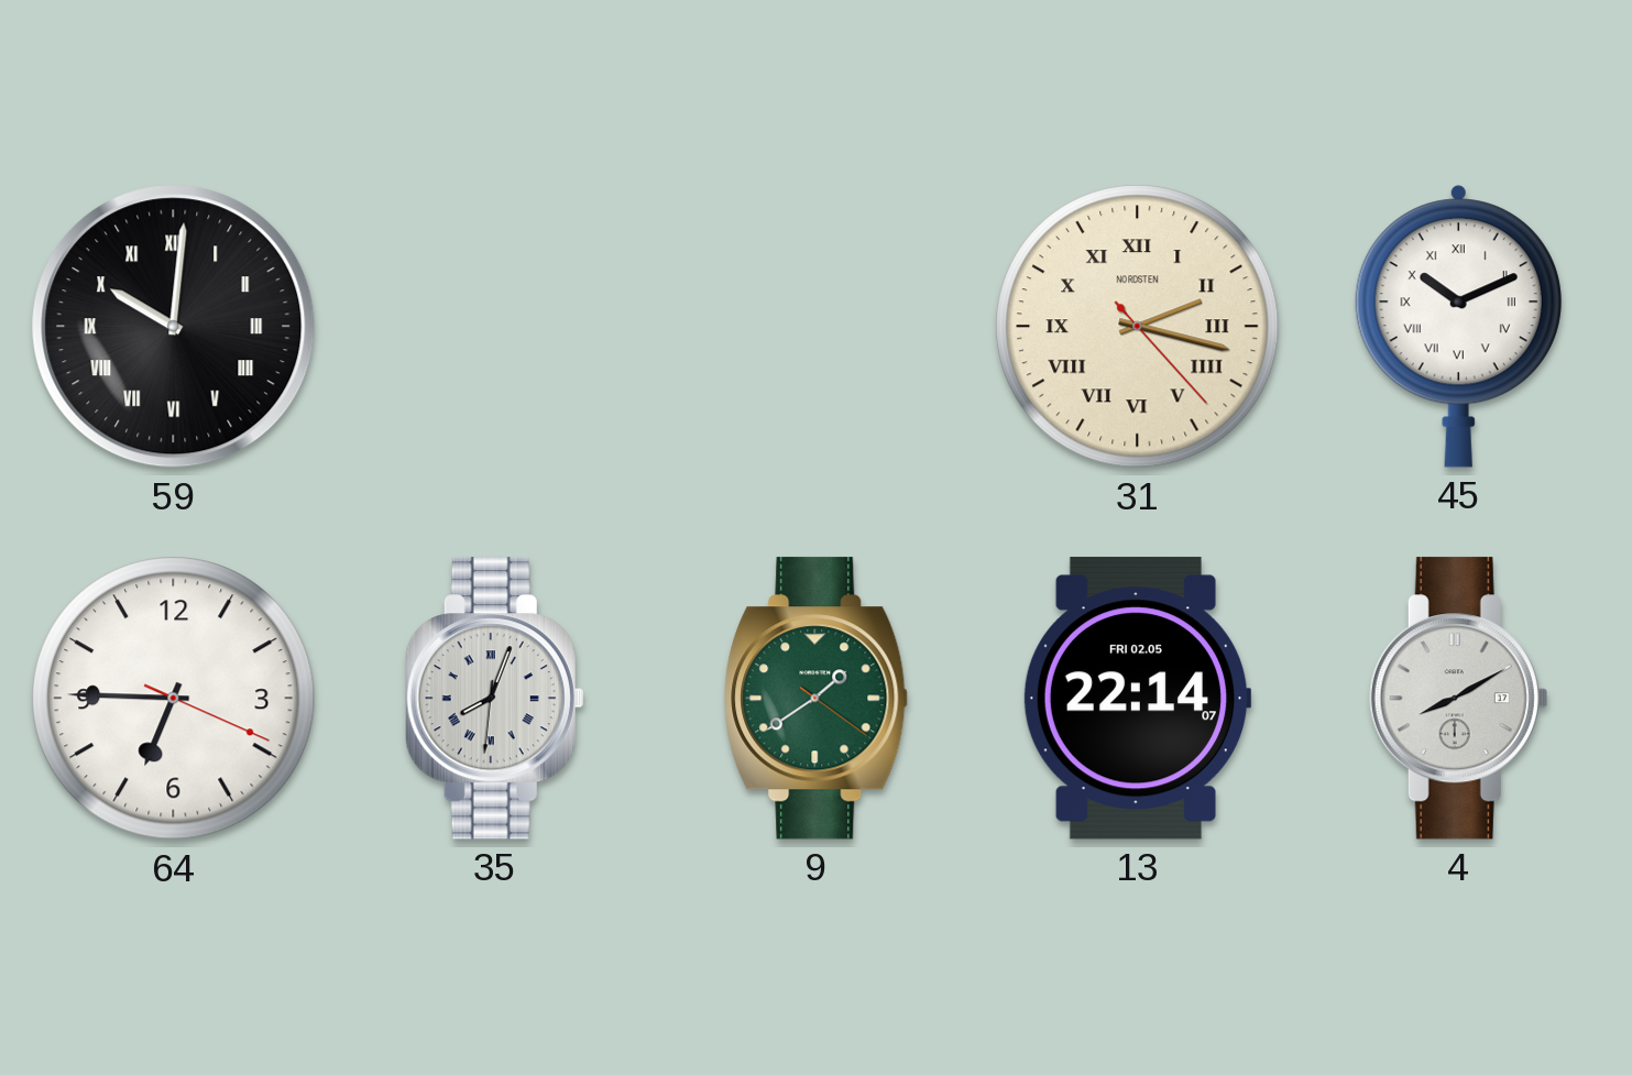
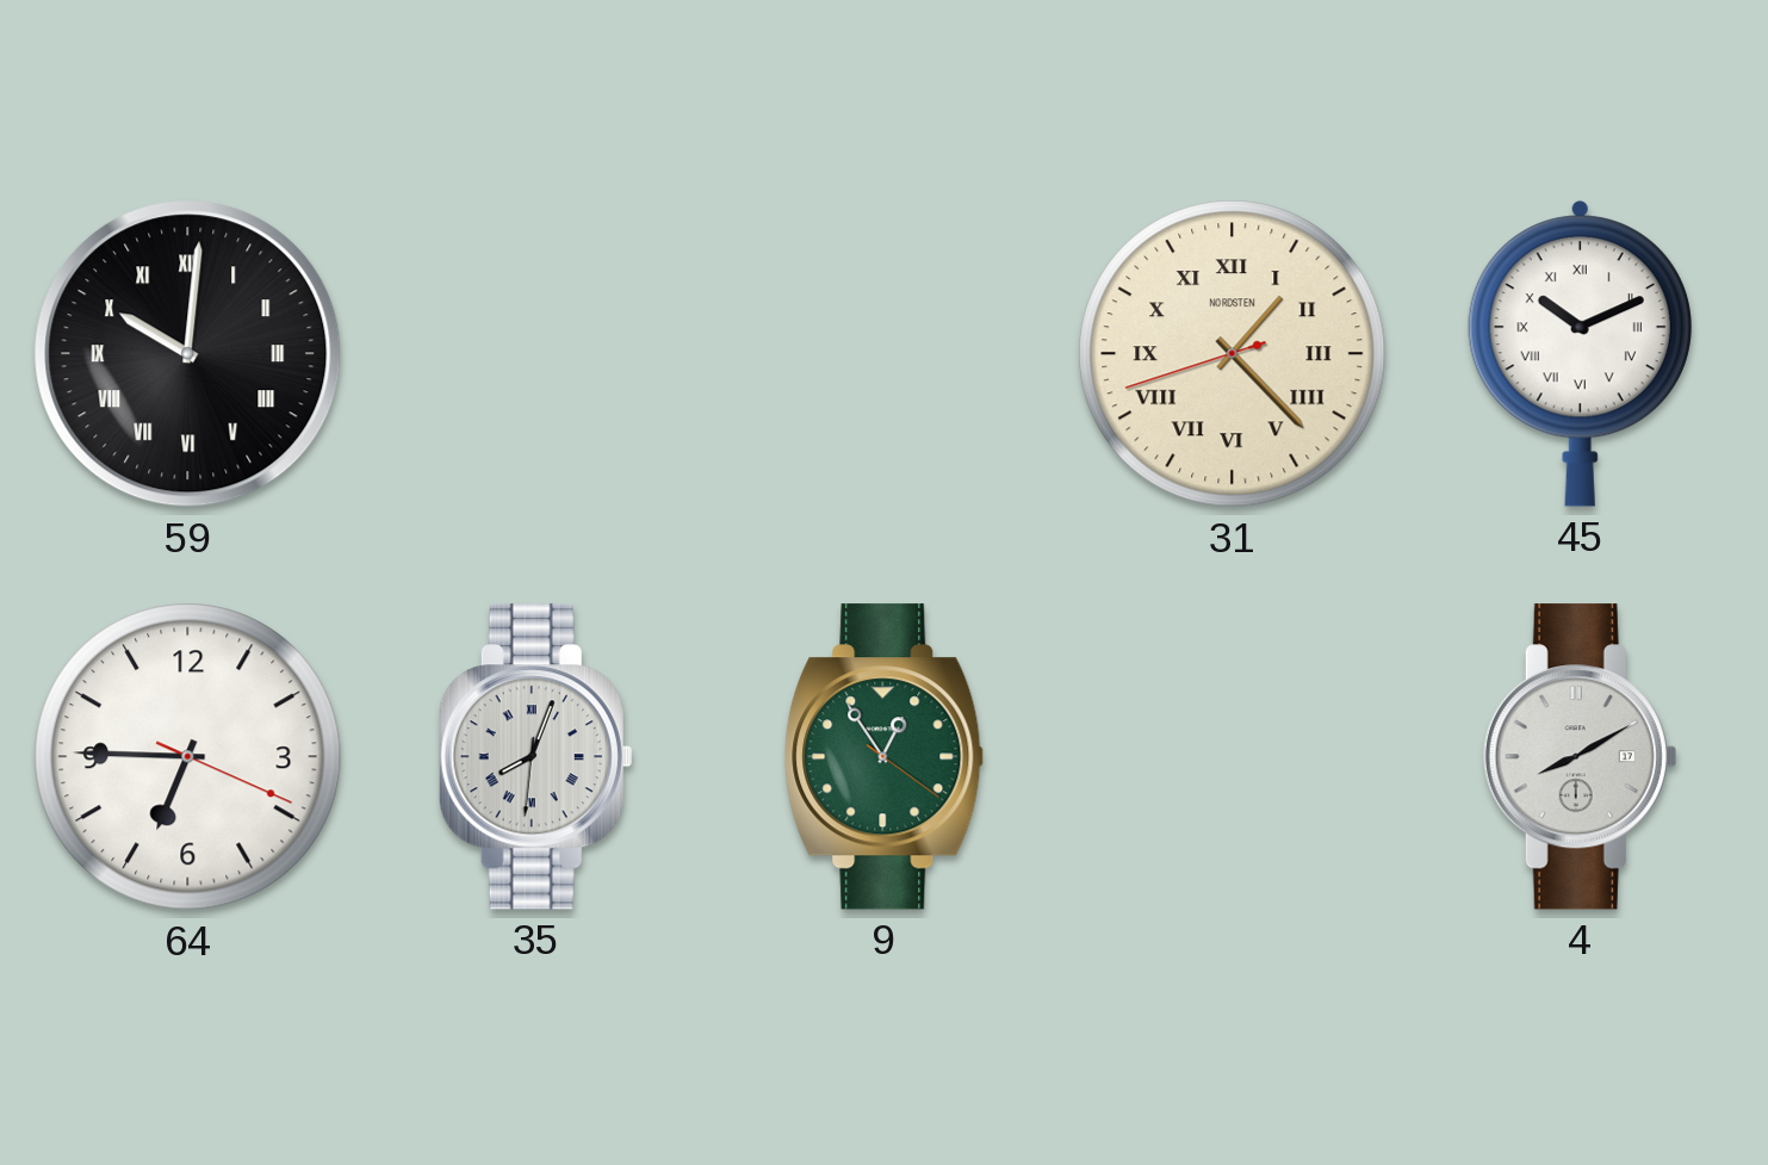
31: 2:17 -> 1:22 (1233, 354)
9: 1:39 -> 12:54 (885, 757)
13: 22:14 -> none (1137, 699)
